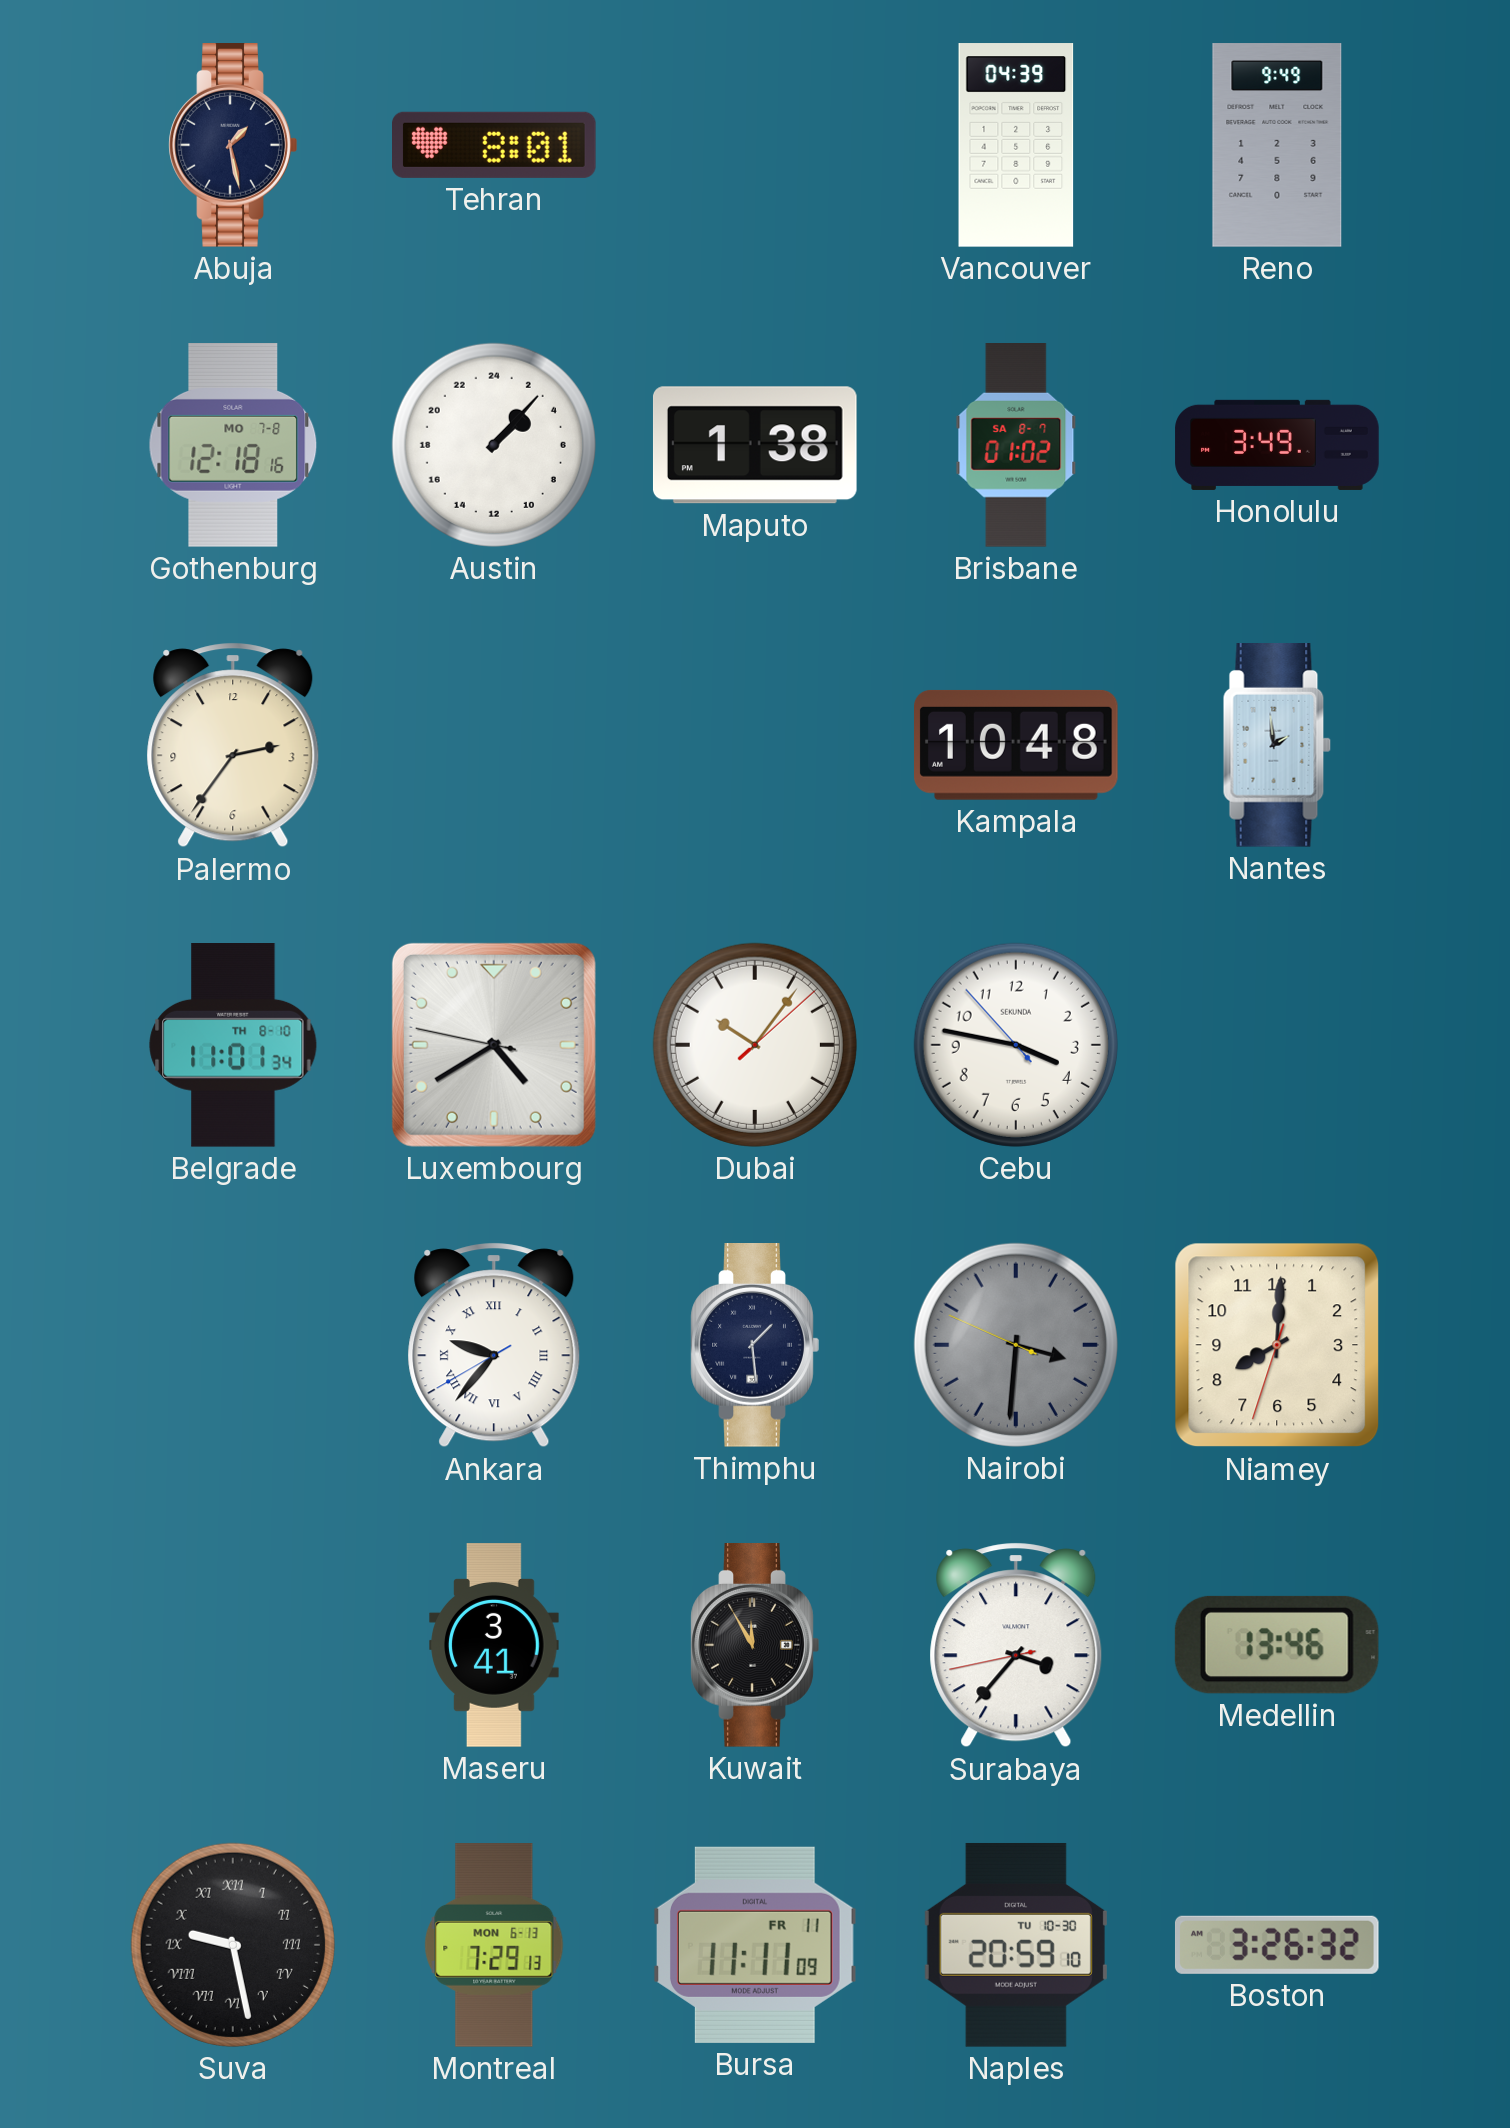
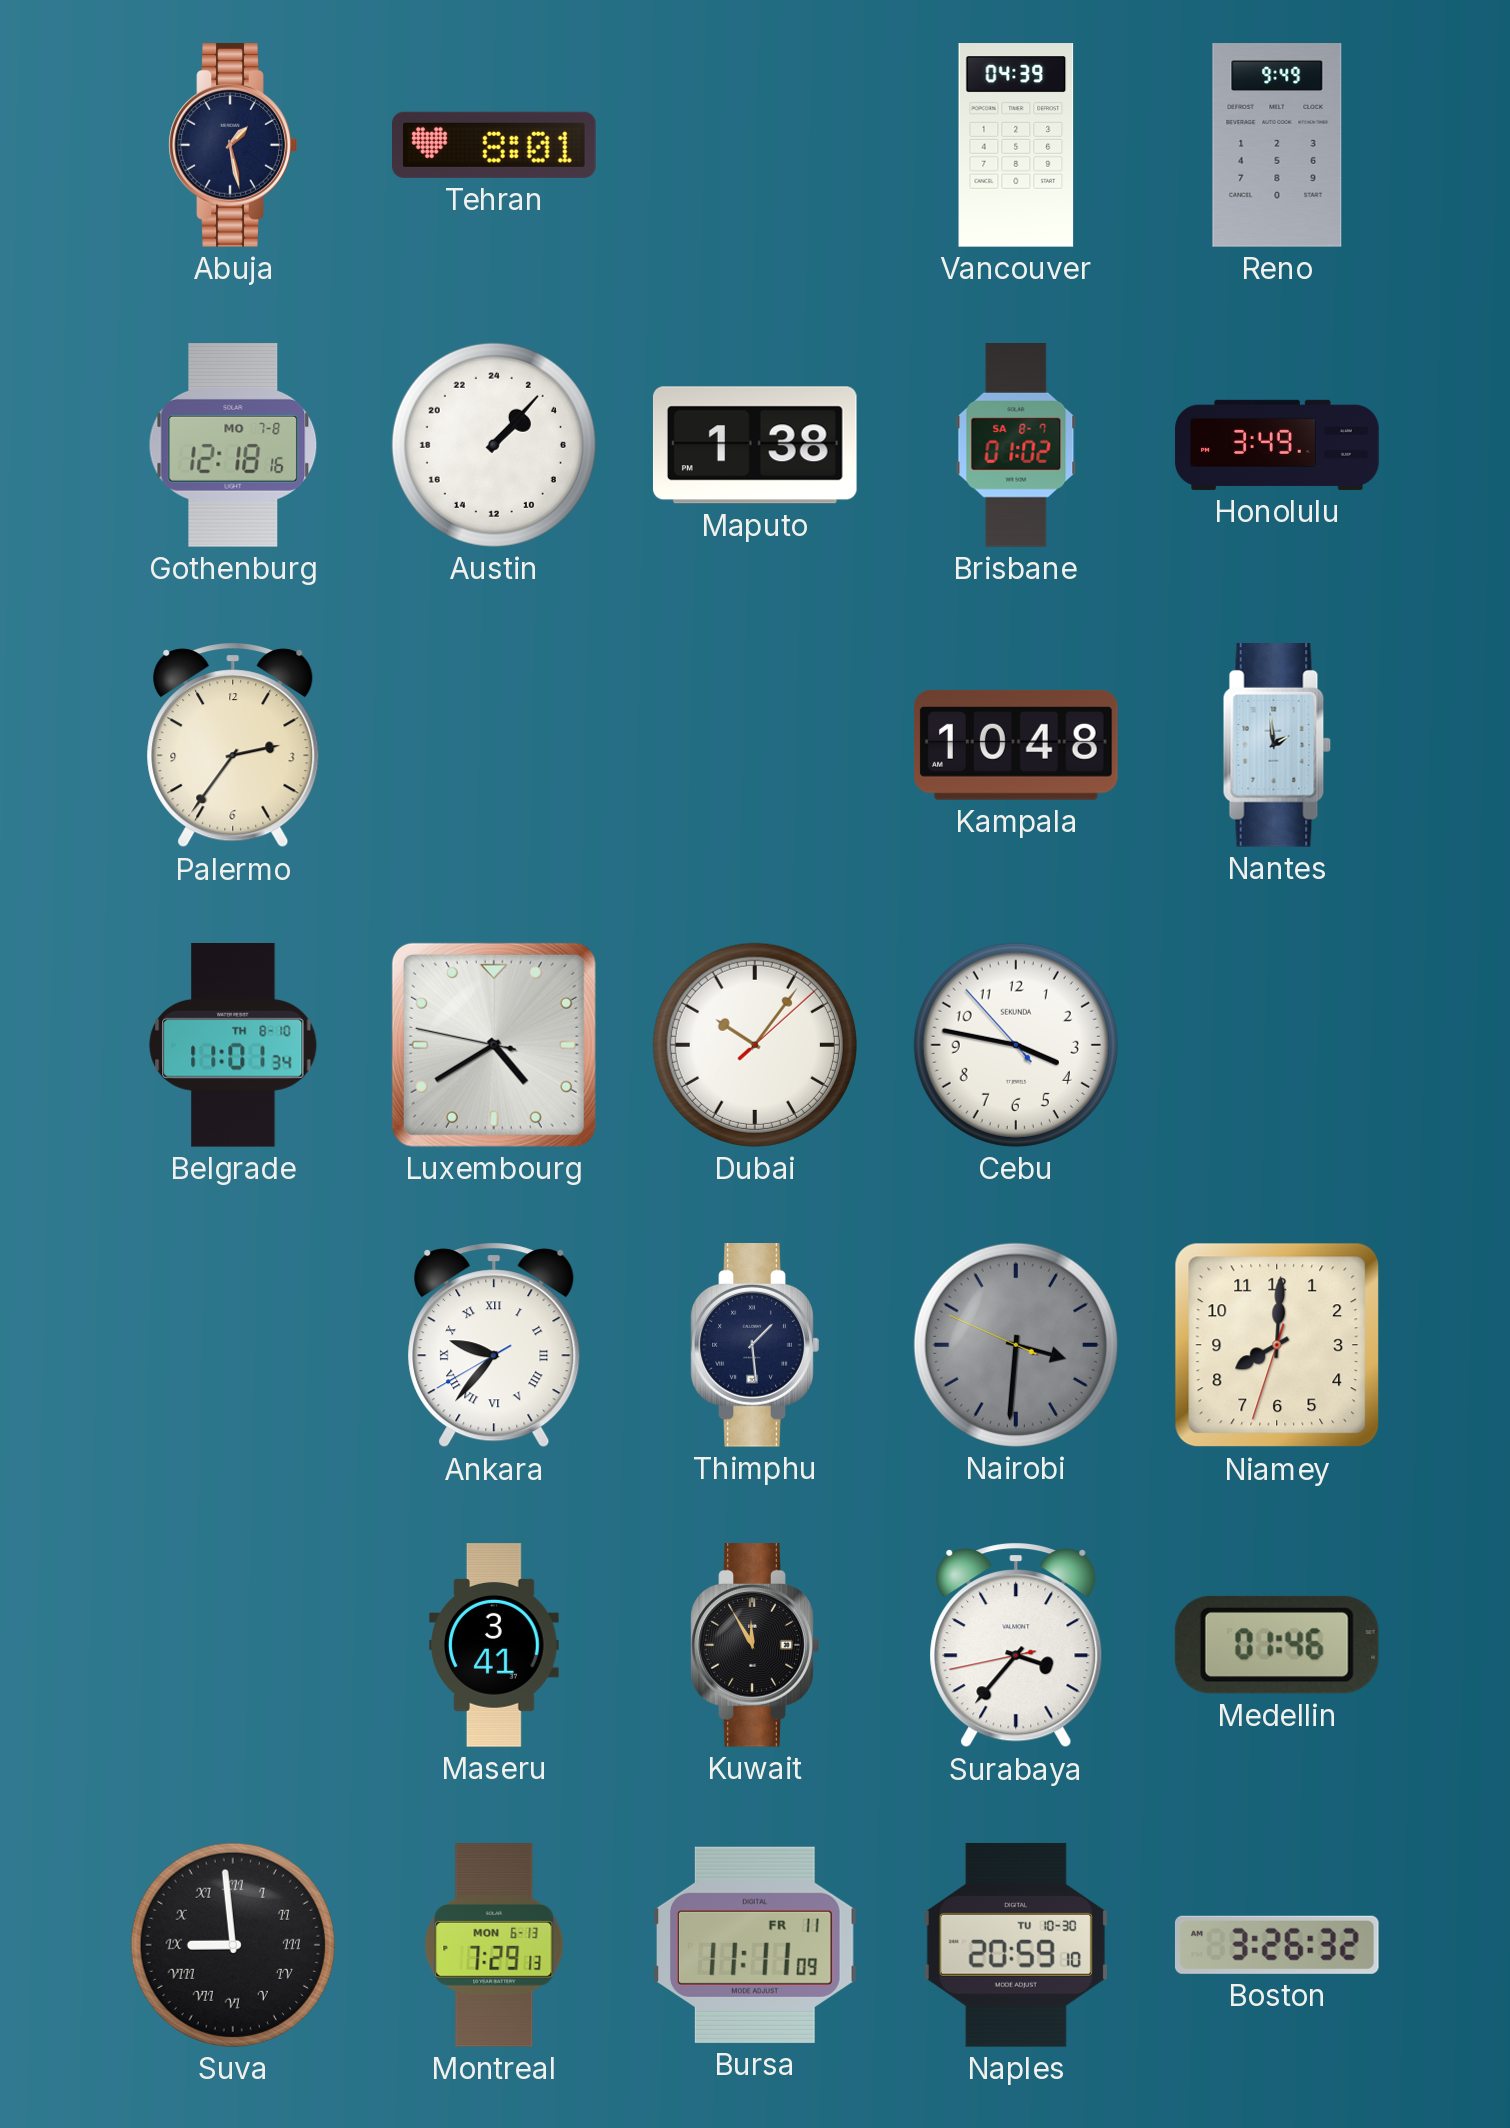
Medellin: 13:46 -> 01:46 (1277, 1645)
Suva: 9:28 -> 8:59 (233, 1945)
